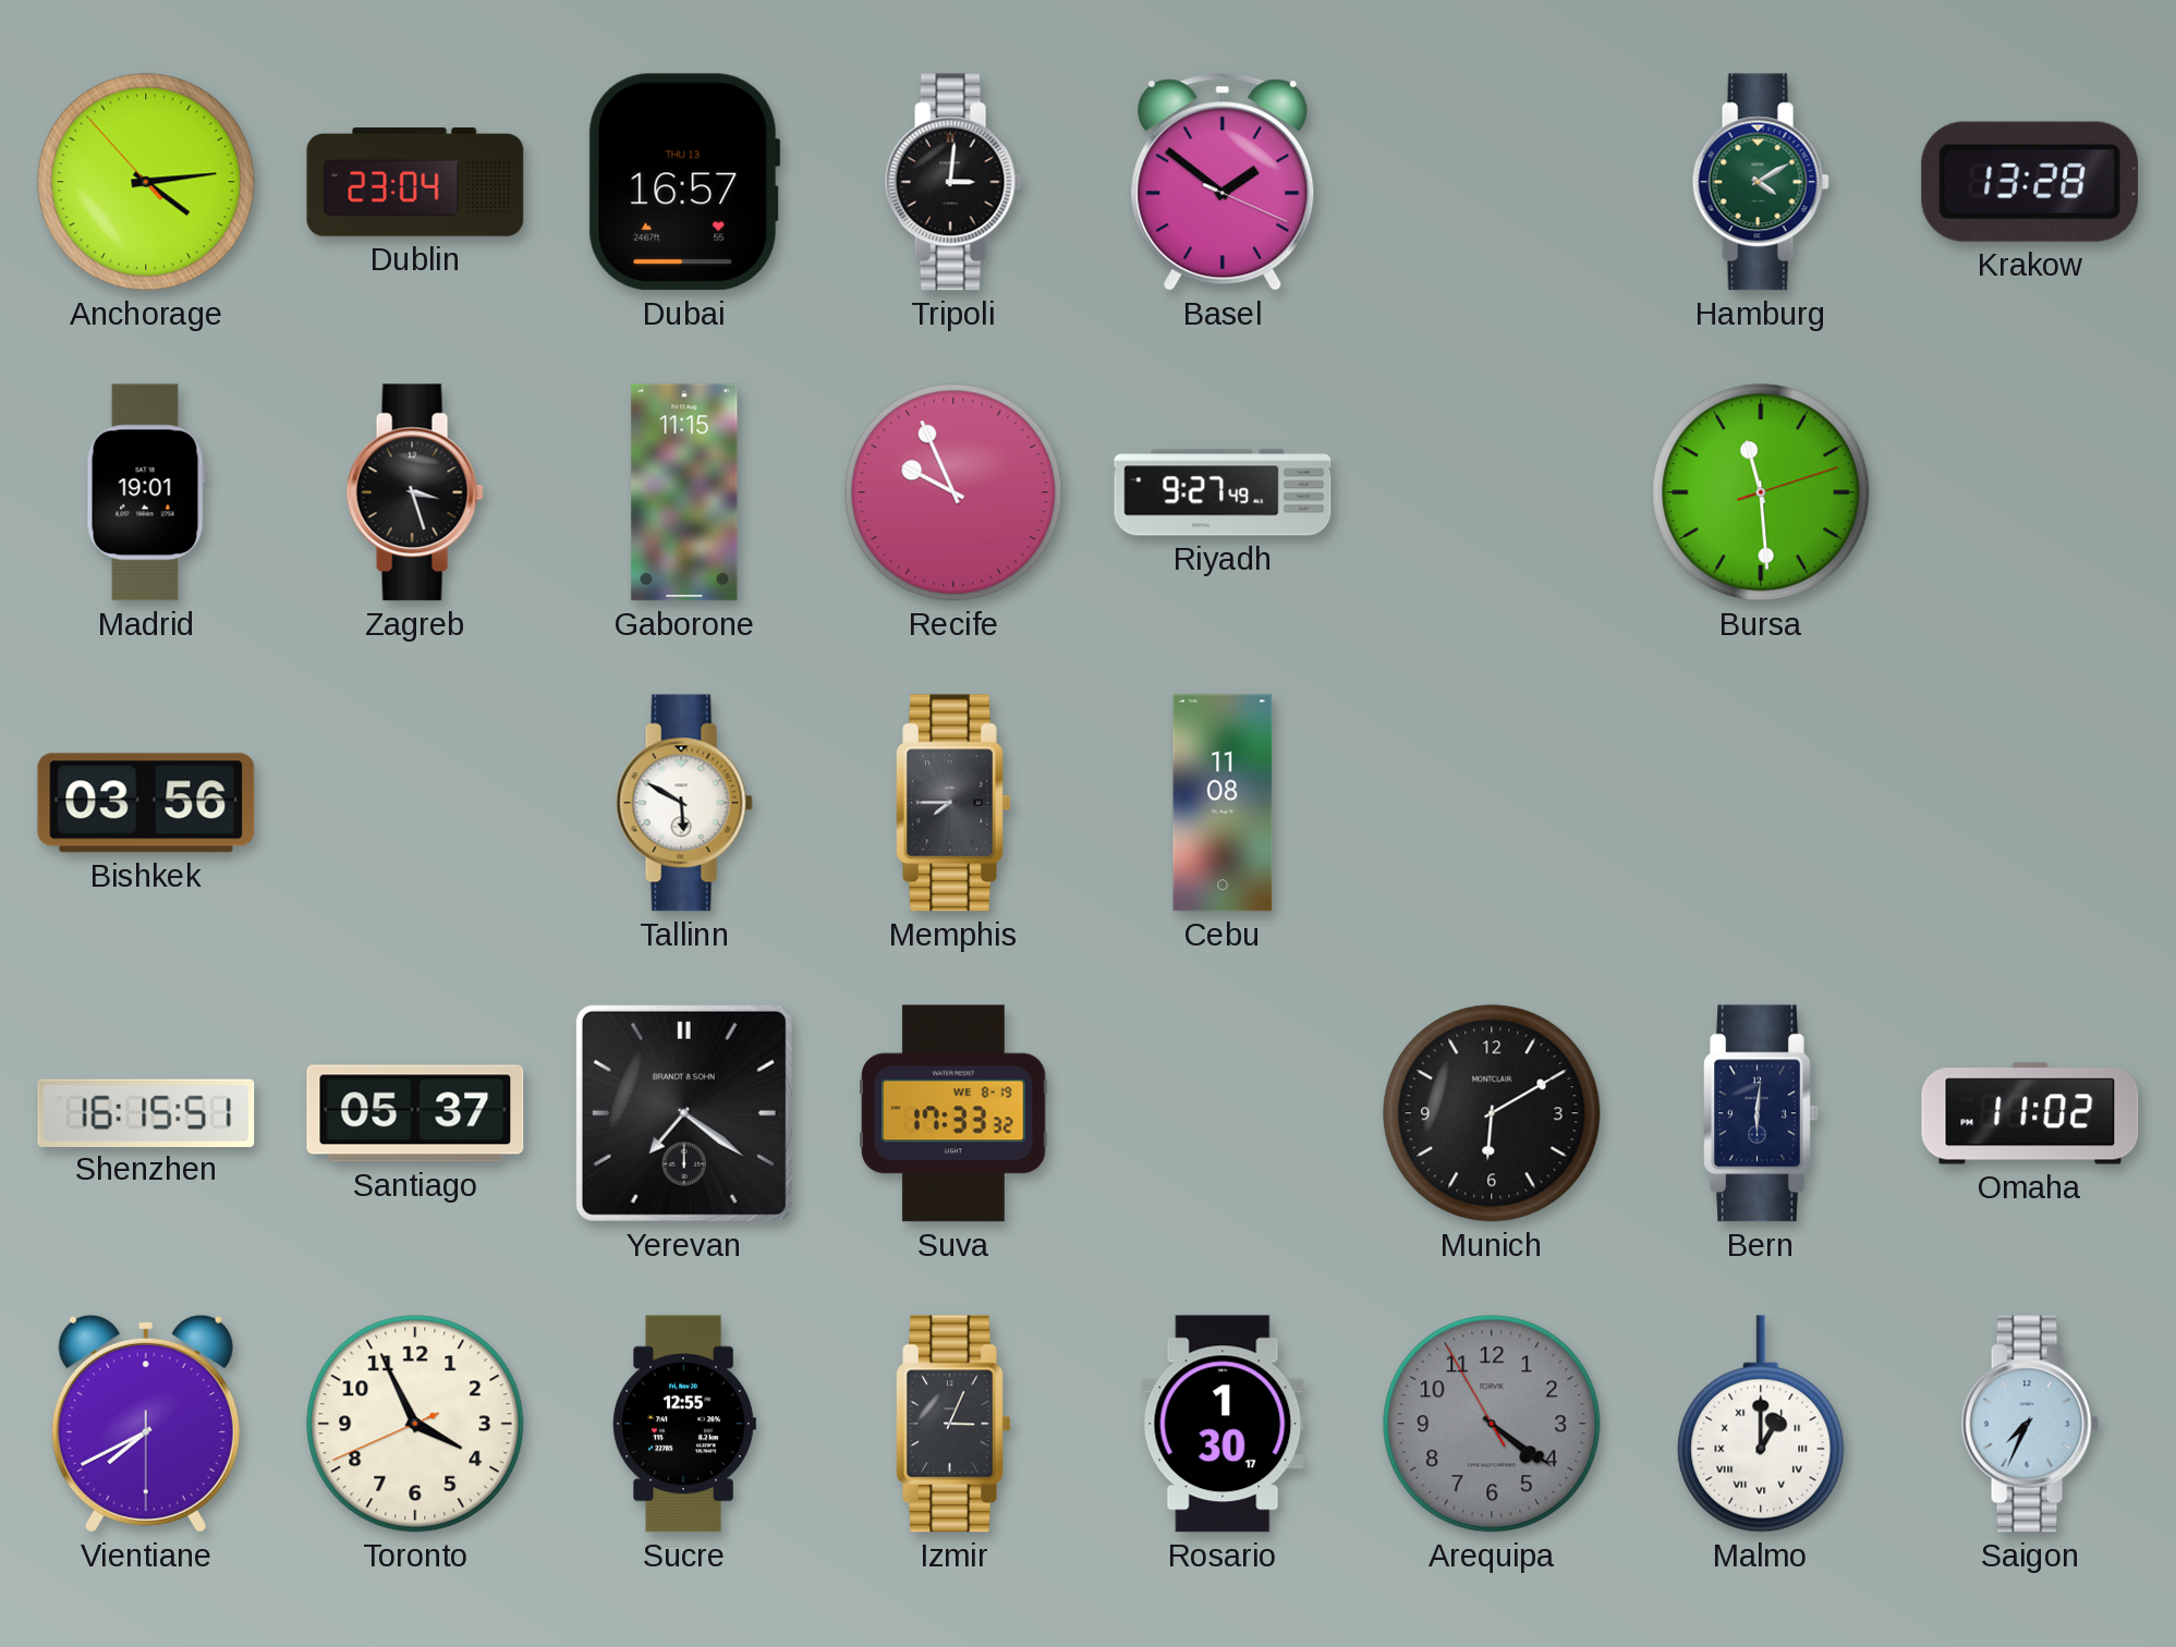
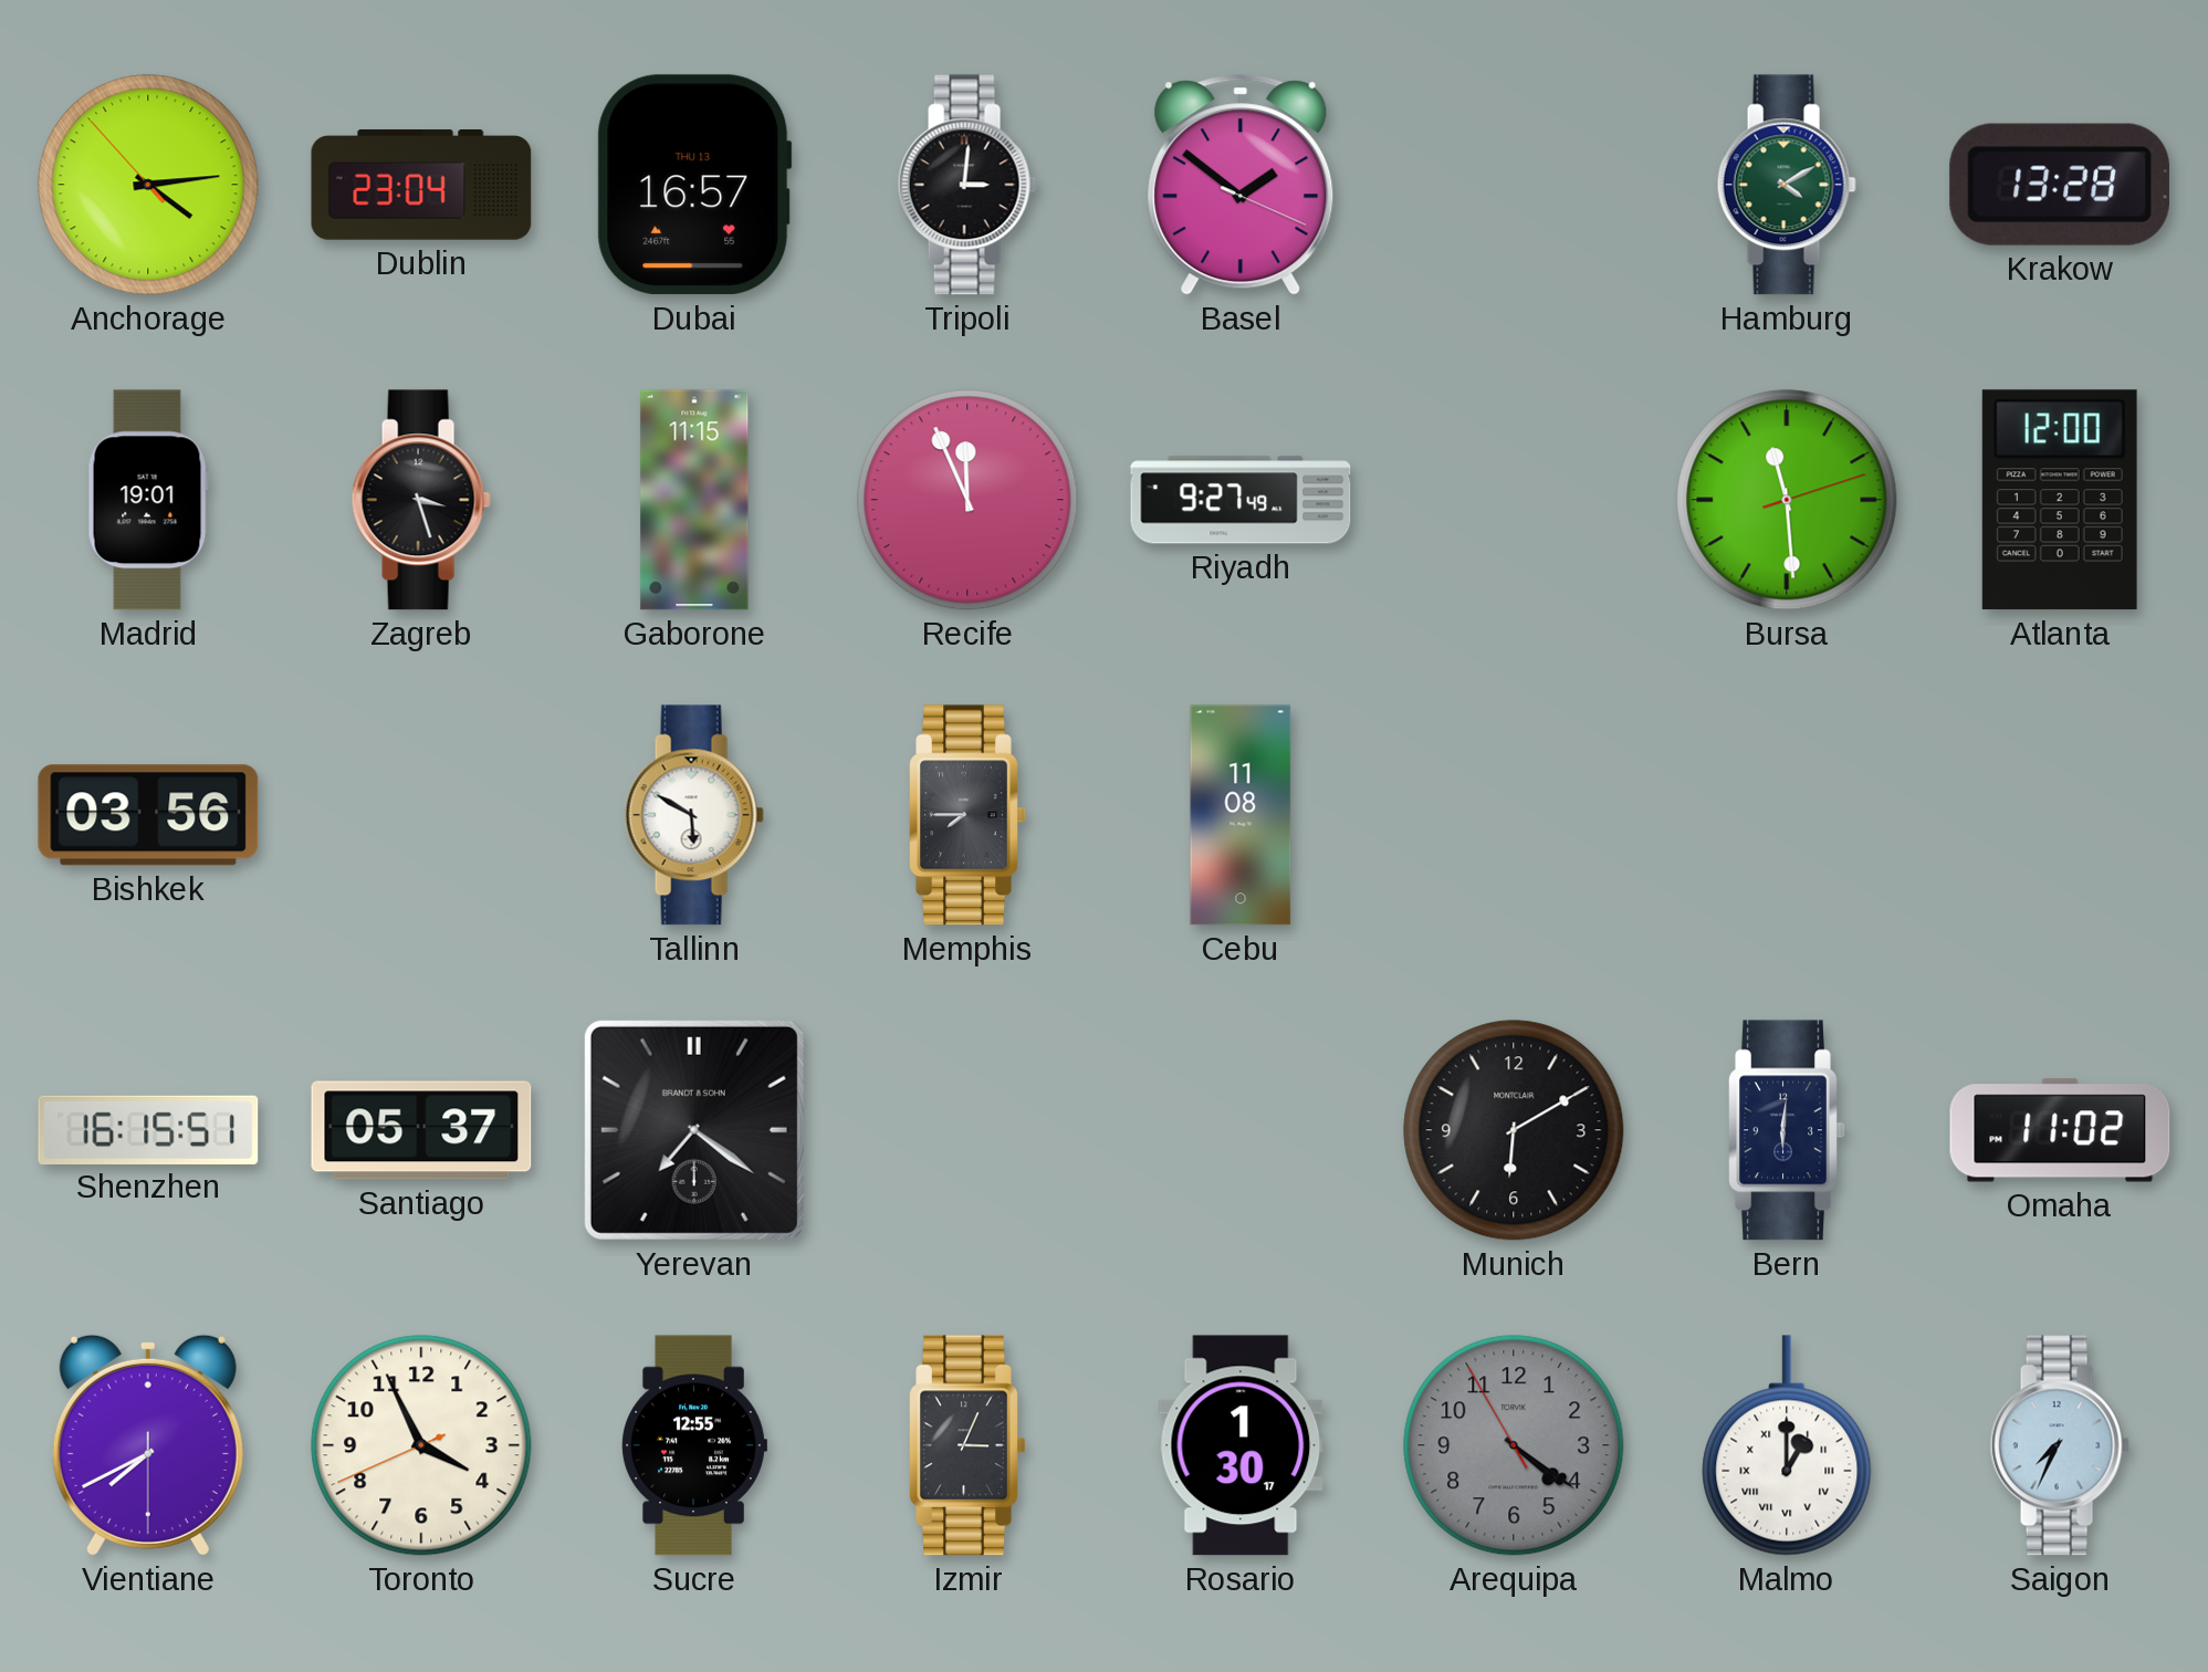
Recife: 9:56 -> 11:56 (967, 500)
Atlanta: none -> 12:00 (2060, 500)
Suva: 17:33 -> none (953, 1113)
